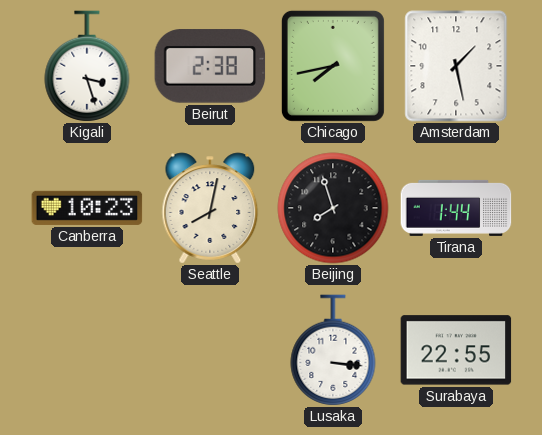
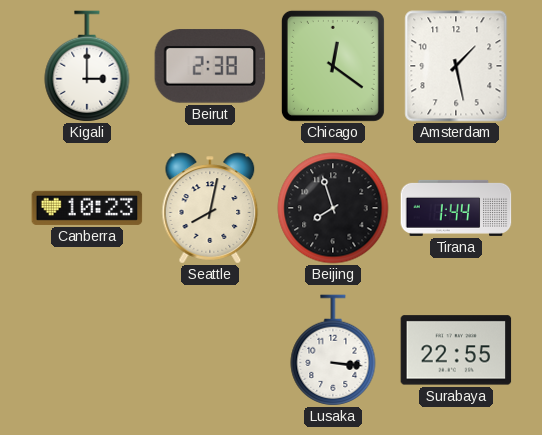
Kigali: 3:27 -> 3:00 (87, 66)
Chicago: 7:43 -> 12:21 (333, 66)
